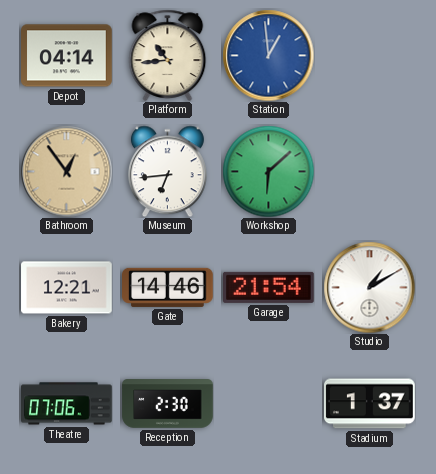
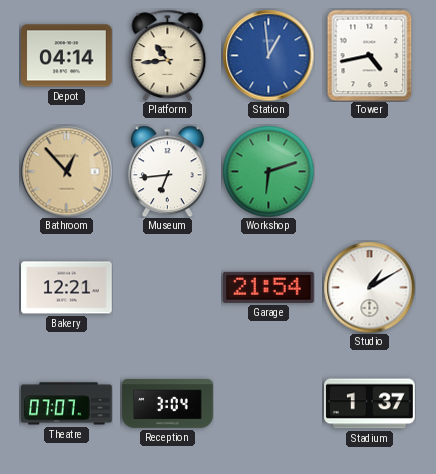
Tower: none -> 4:43 (370, 55)
Bathroom: 12:54 -> 12:53 (66, 171)
Workshop: 6:08 -> 6:12 (268, 171)
Gate: 14:46 -> none (168, 287)
Theatre: 07:06 -> 07:07 (67, 404)
Reception: 2:30 -> 3:04 (168, 404)
